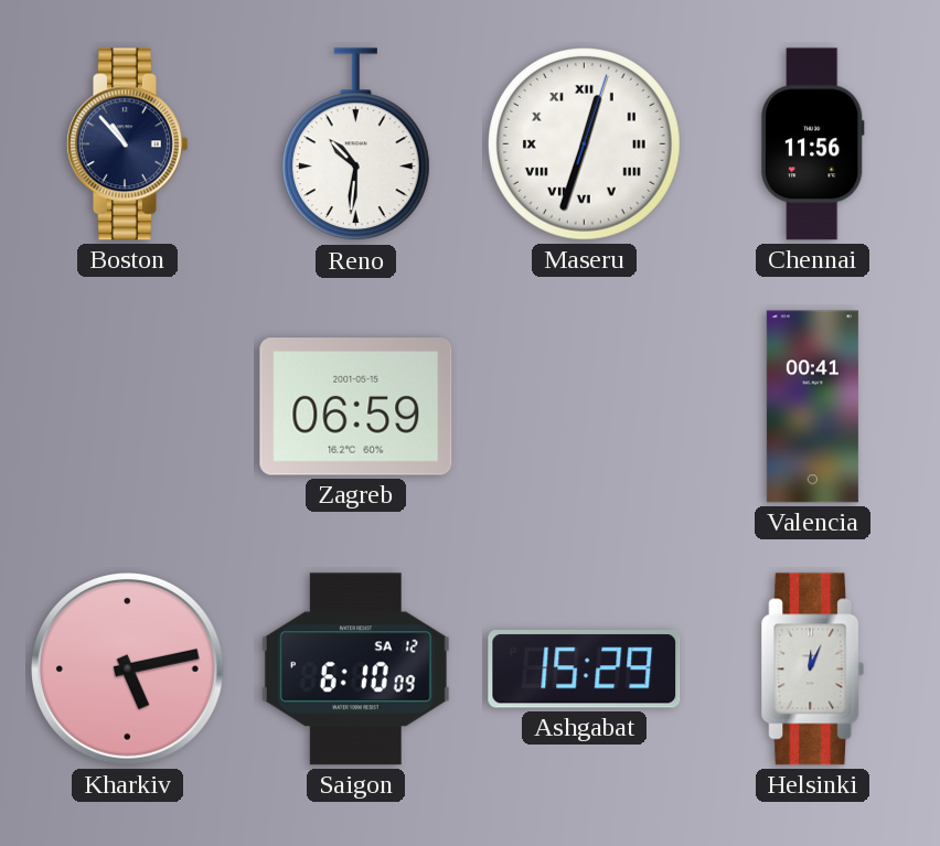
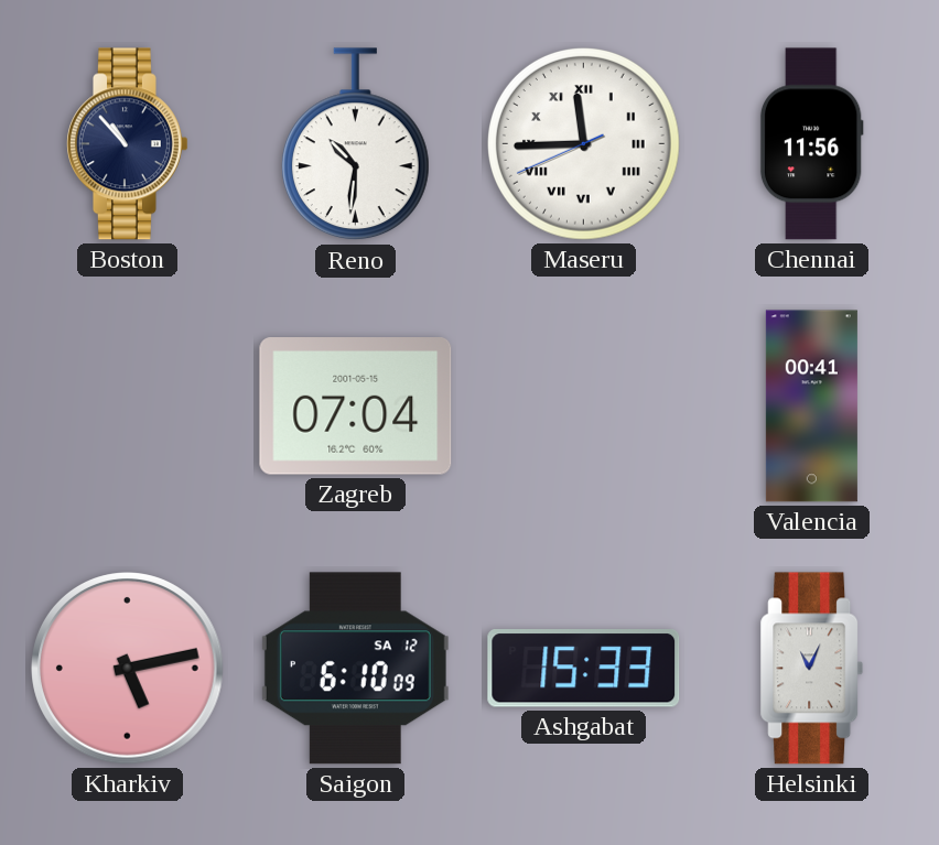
Maseru: 12:33 -> 11:44 (584, 144)
Zagreb: 06:59 -> 07:04 (356, 407)
Ashgabat: 15:29 -> 15:33 (584, 668)
Helsinki: 12:04 -> 11:04 (812, 669)
